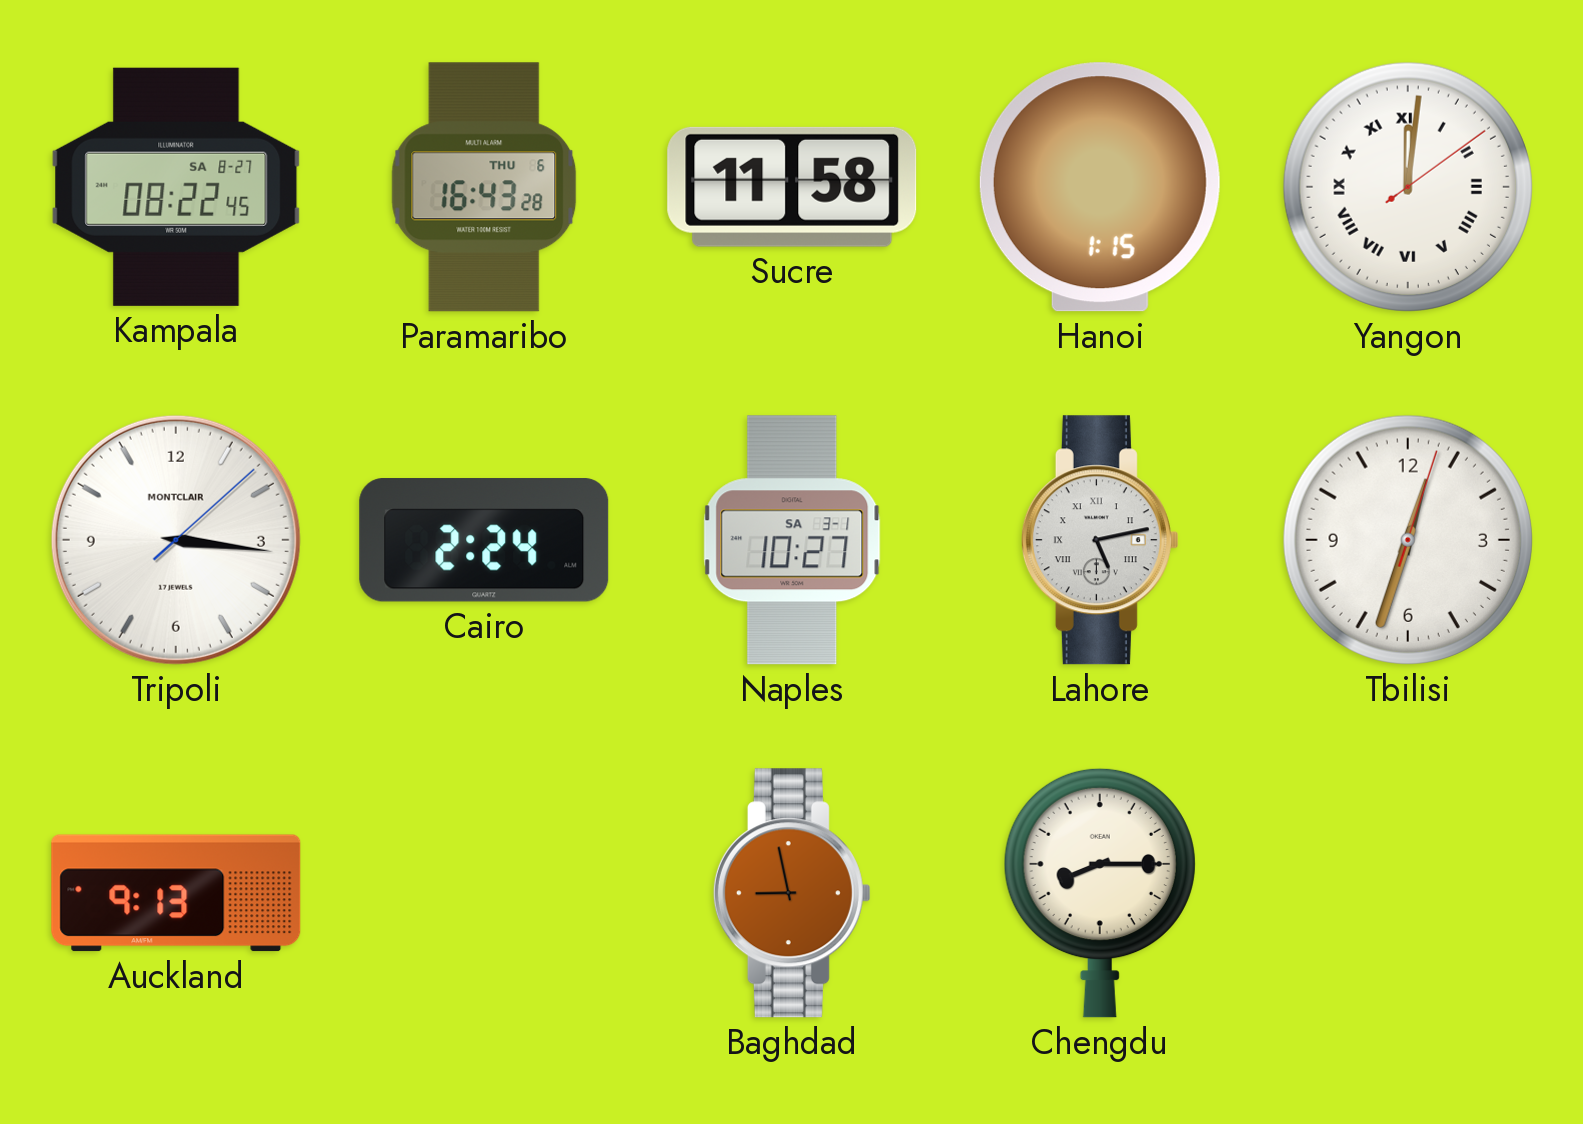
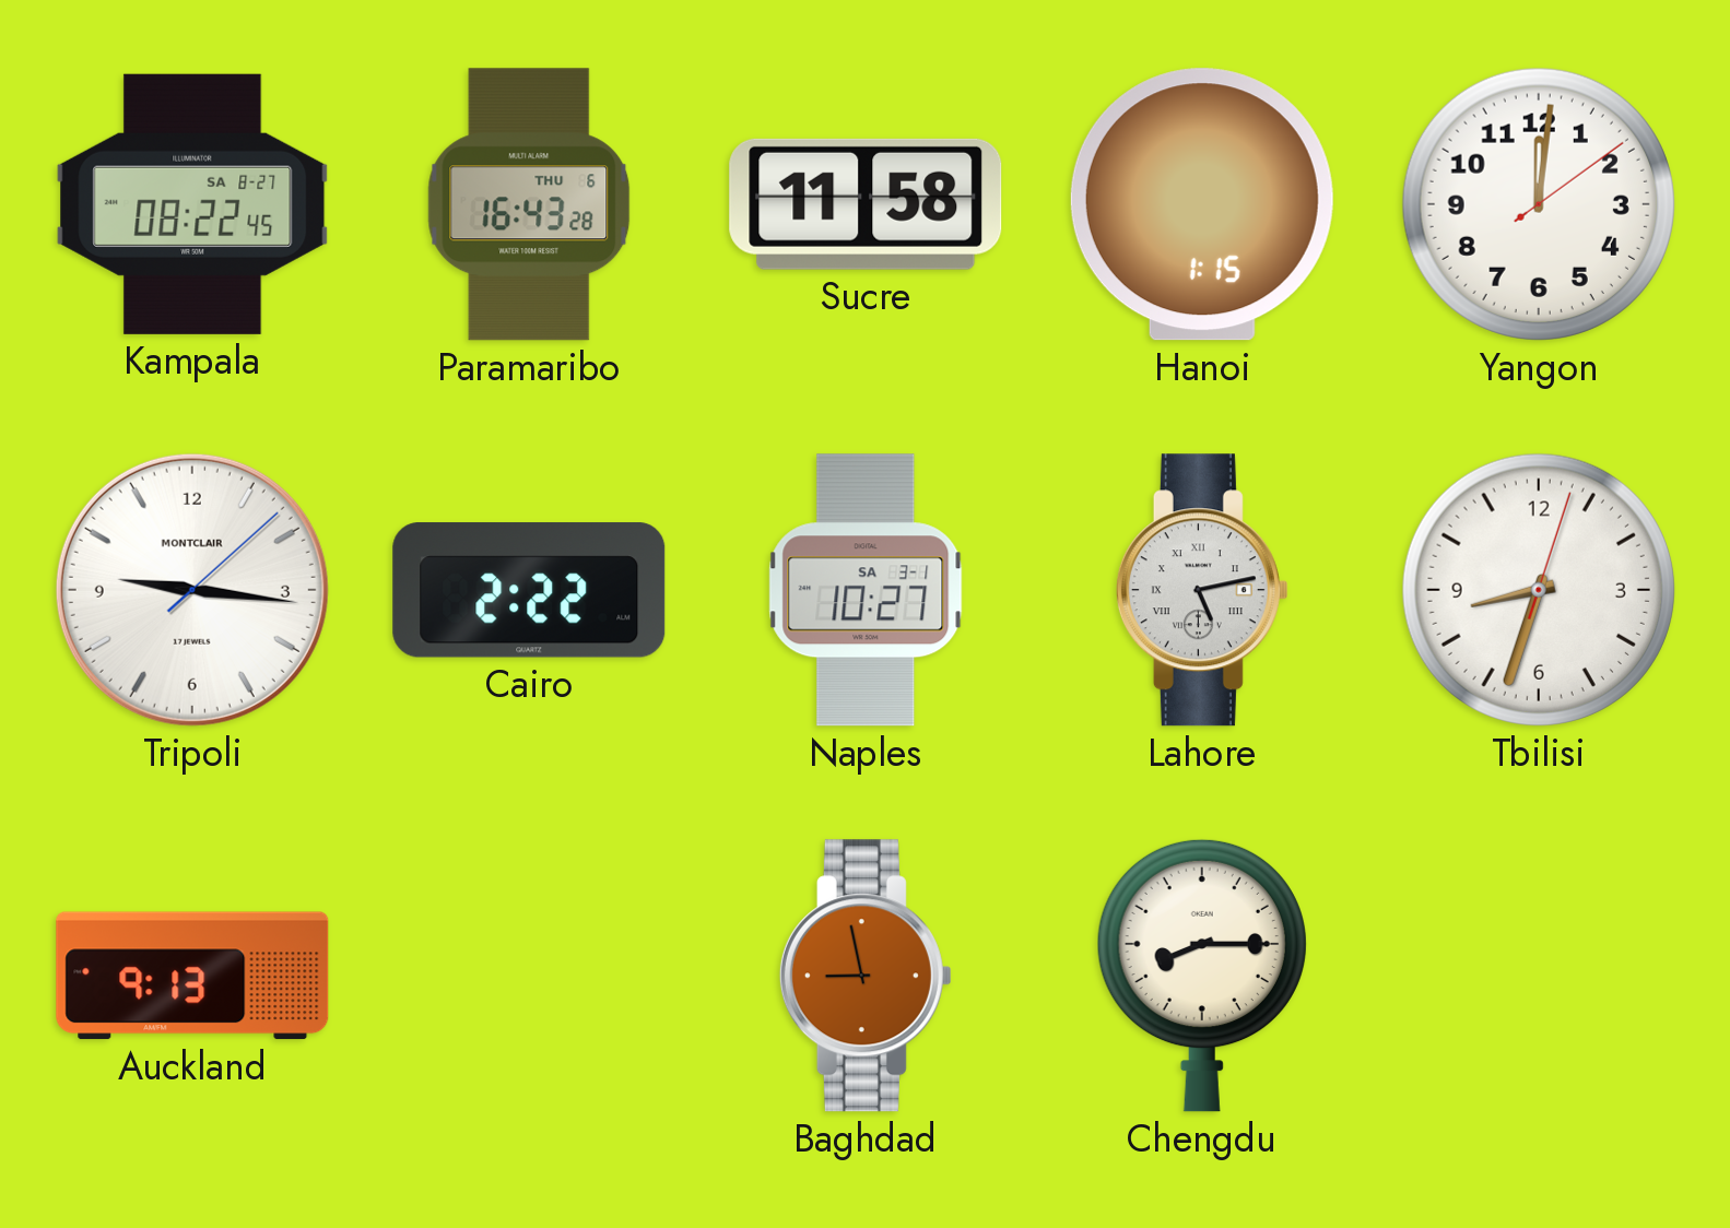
Yangon numerals: Roman -> Arabic (1539, 204)
Tripoli: 3:16 -> 9:16 (192, 590)
Cairo: 2:24 -> 2:22 (529, 590)
Tbilisi: 12:33 -> 8:33 (1539, 590)
